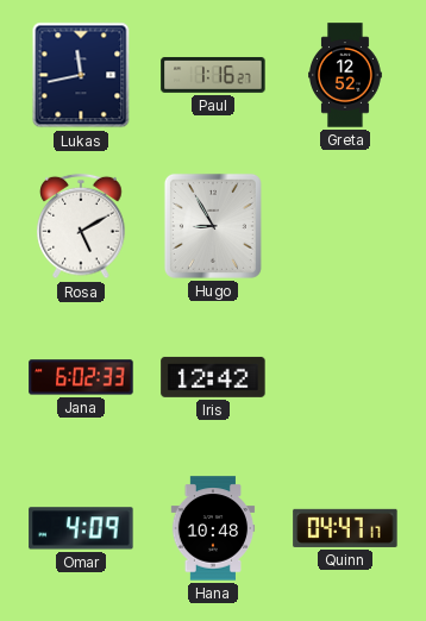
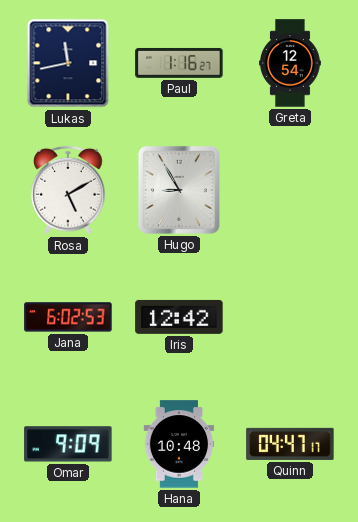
Greta: 12:52 -> 12:54 (291, 63)
Jana: 6:02:33 -> 6:02:53 (68, 317)
Omar: 4:09 -> 9:09 (68, 444)
